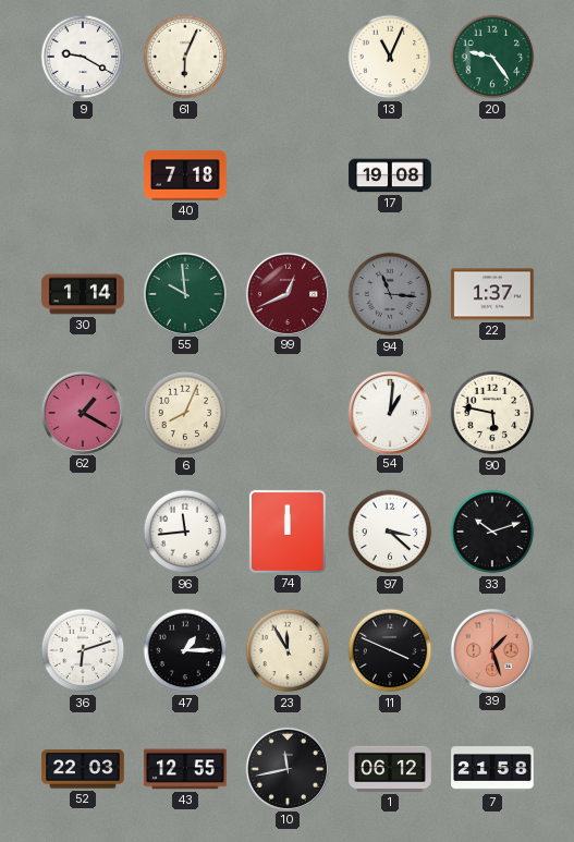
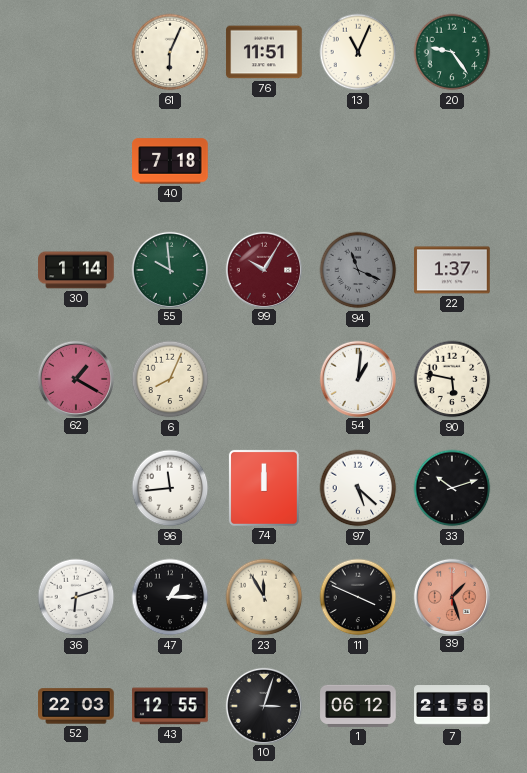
9: 9:20 -> none (83, 57)
76: none -> 11:51 (264, 52)
17: 19:08 -> none (390, 175)
99: 12:41 -> 10:05 (263, 269)
94: 11:16 -> 11:19 (358, 270)
97: 3:22 -> 5:22 (358, 488)
10: 11:43 -> 3:03 (263, 705)
